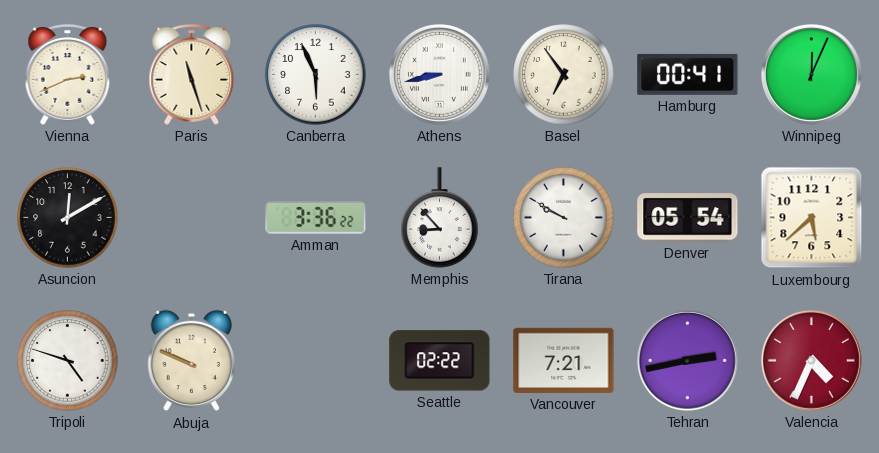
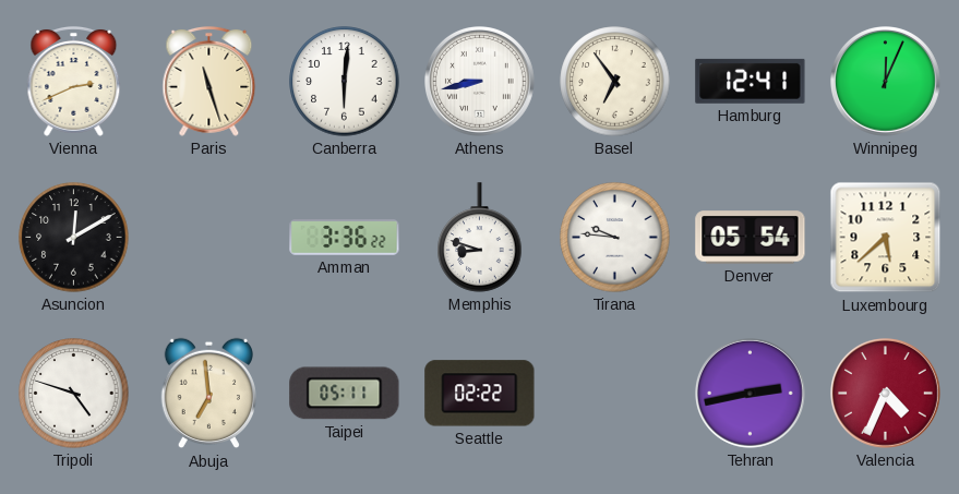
Canberra: 5:56 -> 6:01 (345, 82)
Hamburg: 00:41 -> 12:41 (751, 81)
Memphis: 8:53 -> 8:48 (480, 238)
Tirana: 9:50 -> 9:46 (615, 238)
Abuja: 9:49 -> 6:59 (208, 394)
Taipei: none -> 05:11 (345, 394)
Vancouver: 7:21 -> none (564, 360)
